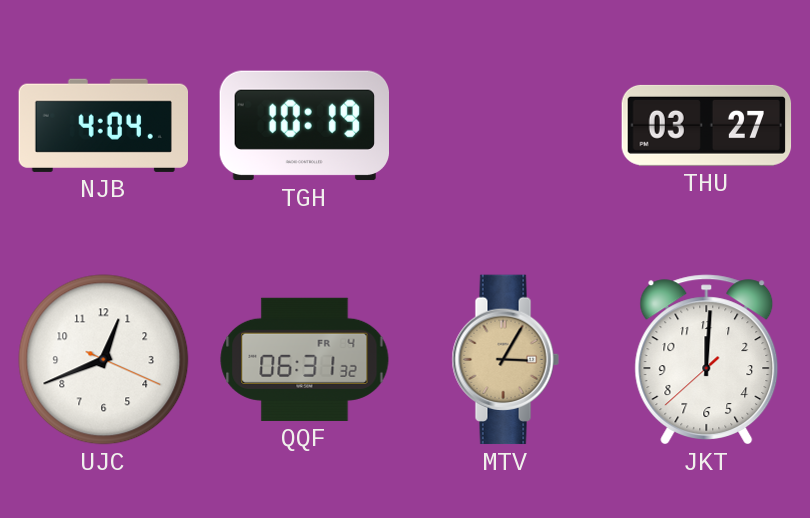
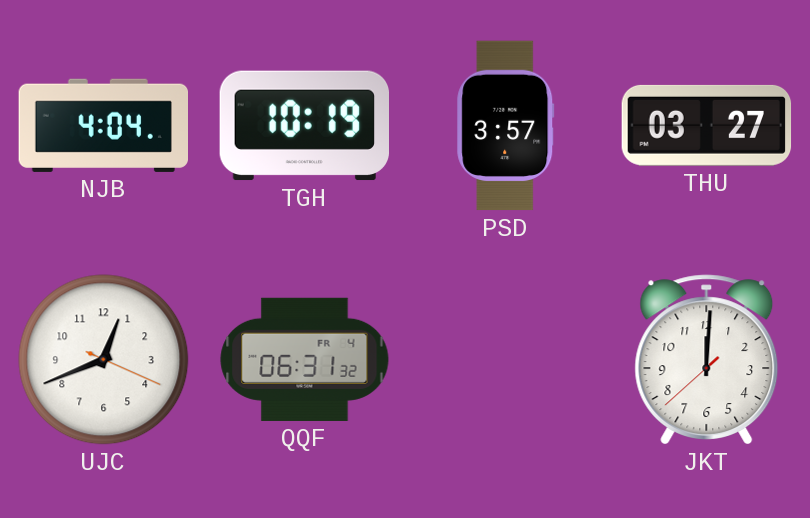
PSD: none -> 3:57 (506, 126)
MTV: 3:05 -> none (505, 360)
